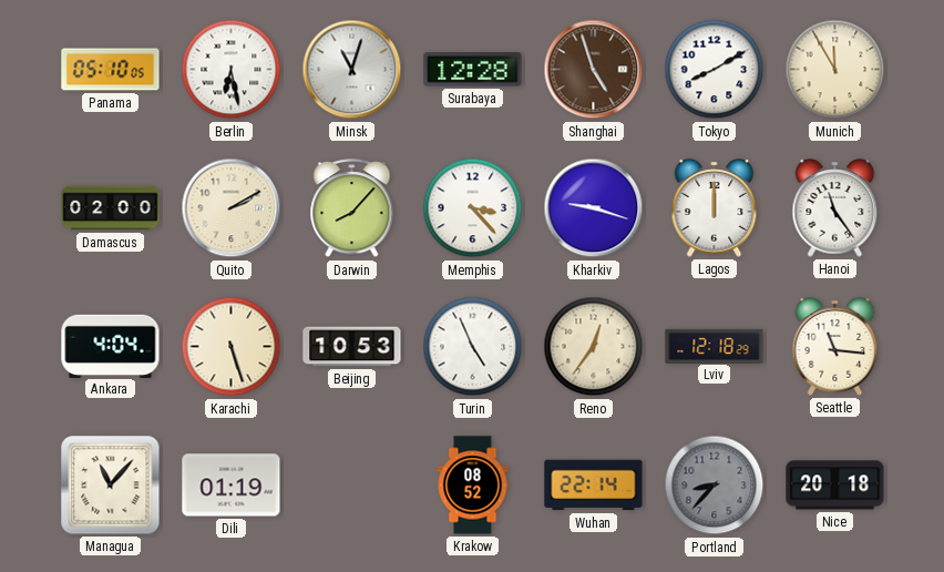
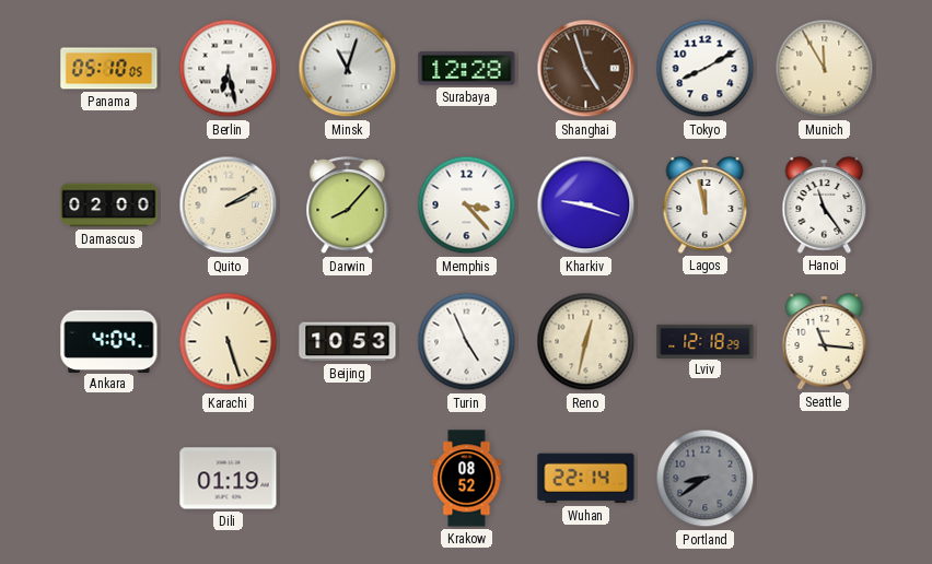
Lagos: 12:00 -> 11:58 (706, 205)
Reno: 12:36 -> 12:32 (586, 342)
Managua: 11:07 -> none (111, 486)
Portland: 8:37 -> 8:39 (706, 479)
Nice: 20:18 -> none (835, 486)
